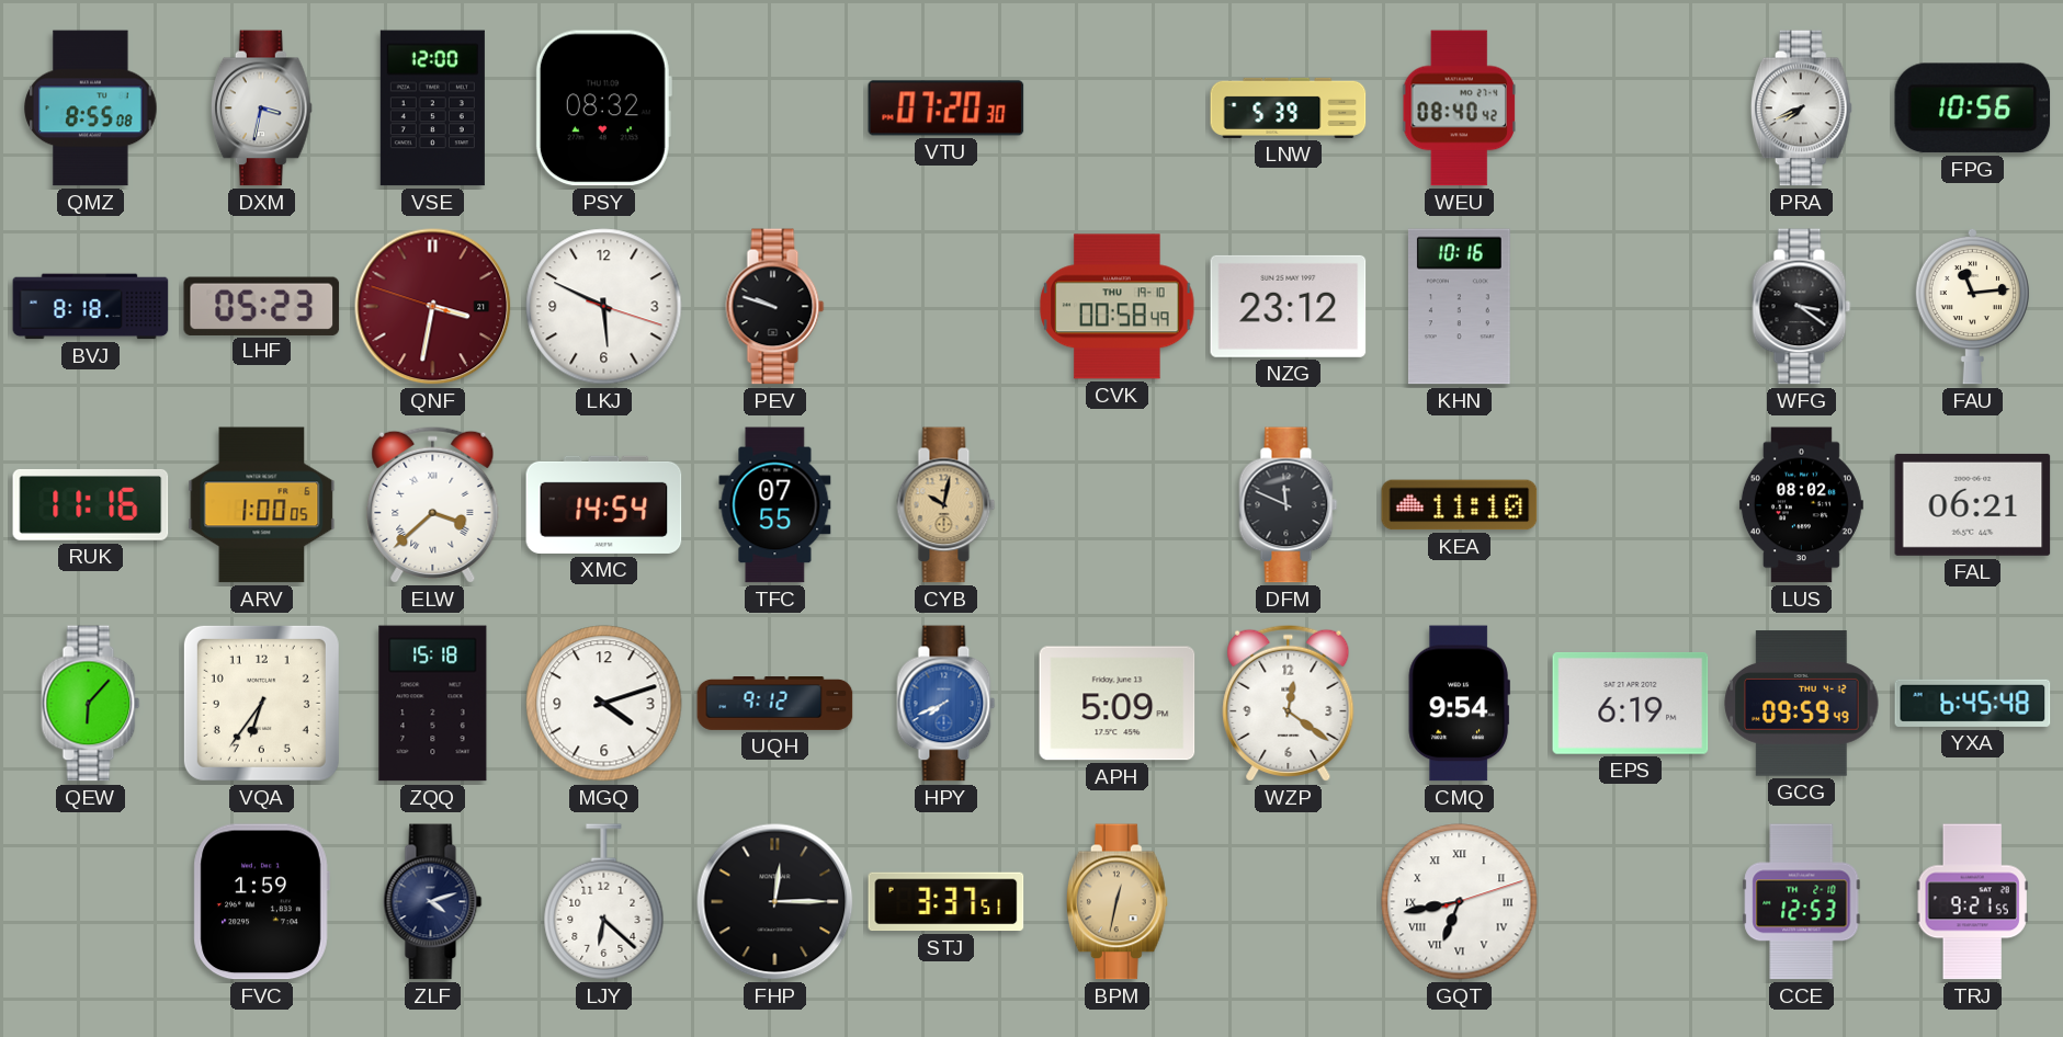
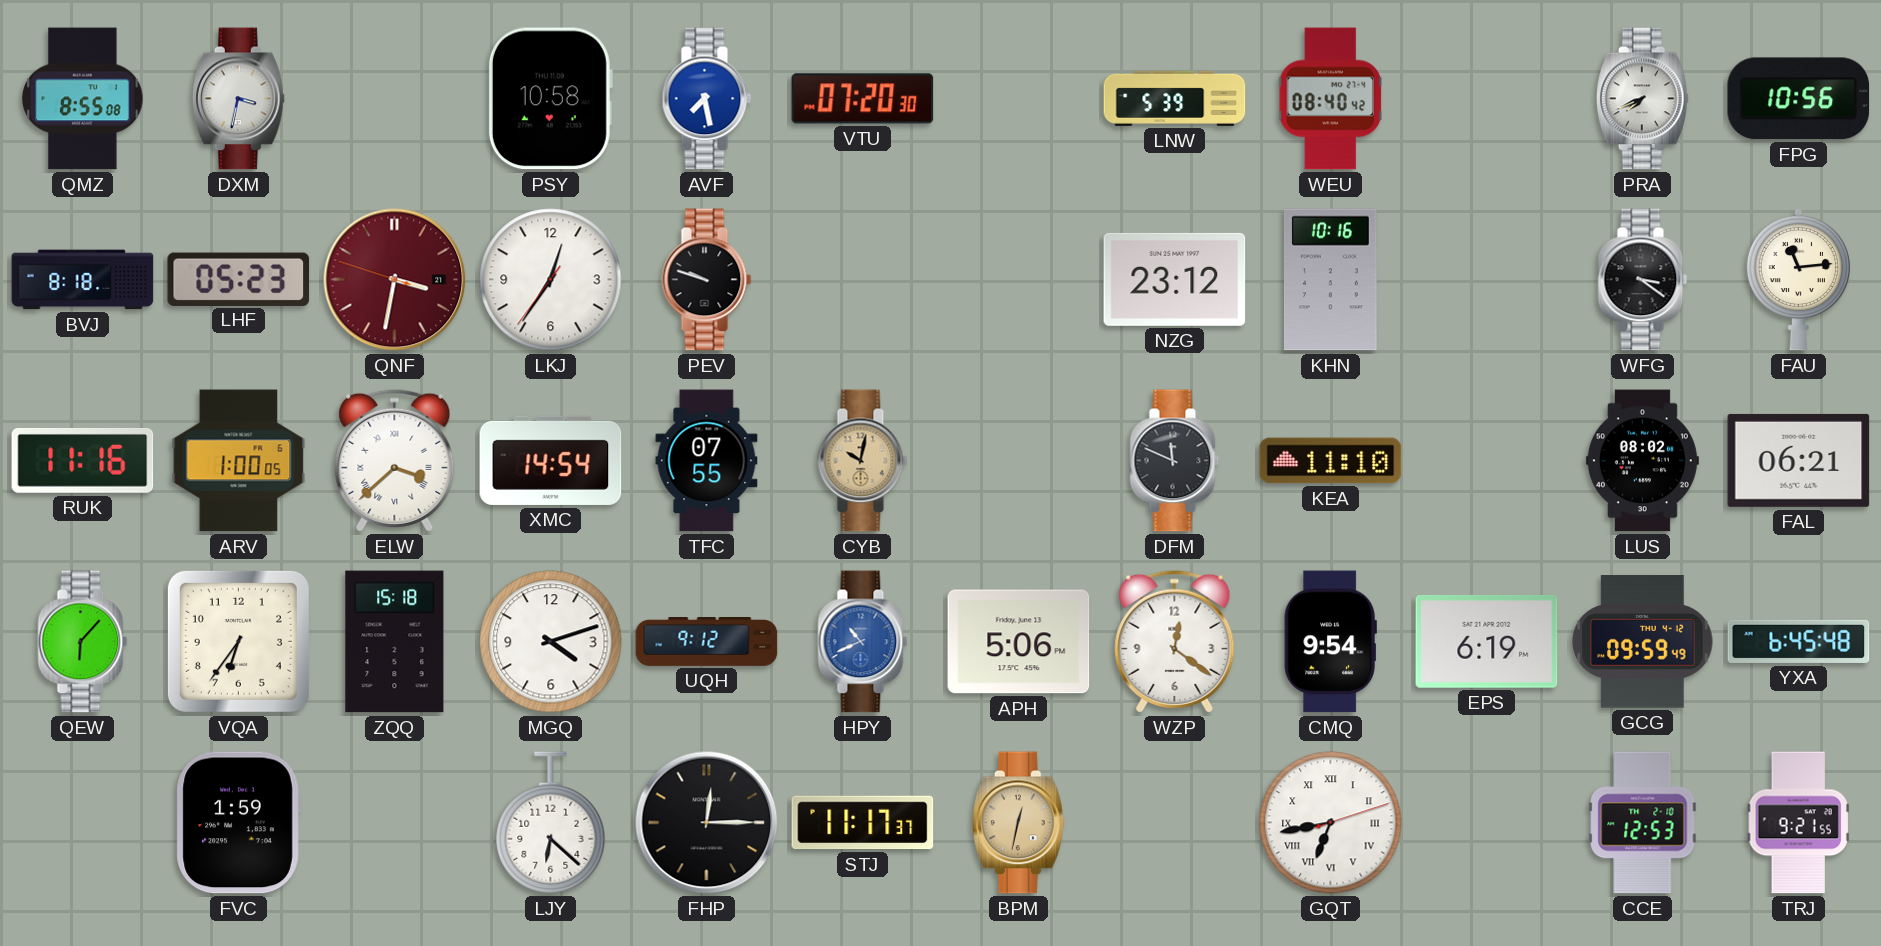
VSE: 12:00 -> none (432, 109)
PSY: 08:32 -> 10:58 (550, 99)
AVF: none -> 7:28 (707, 99)
LKJ: 5:49 -> 12:35 (551, 280)
CVK: 00:58 -> none (1118, 307)
HPY: 7:41 -> 10:41 (863, 642)
APH: 5:09 -> 5:06 (1019, 642)
ZLF: 4:12 -> none (433, 902)
STJ: 3:37 -> 11:17 (863, 823)
